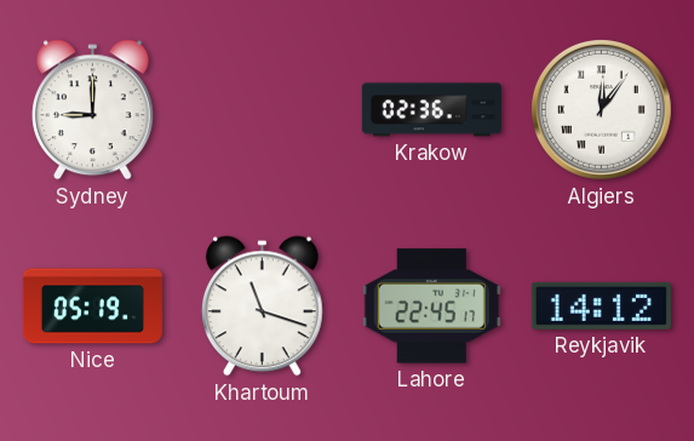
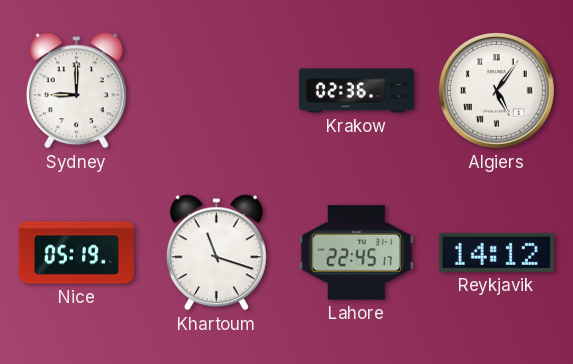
Algiers: 12:06 -> 5:06 (496, 90)
